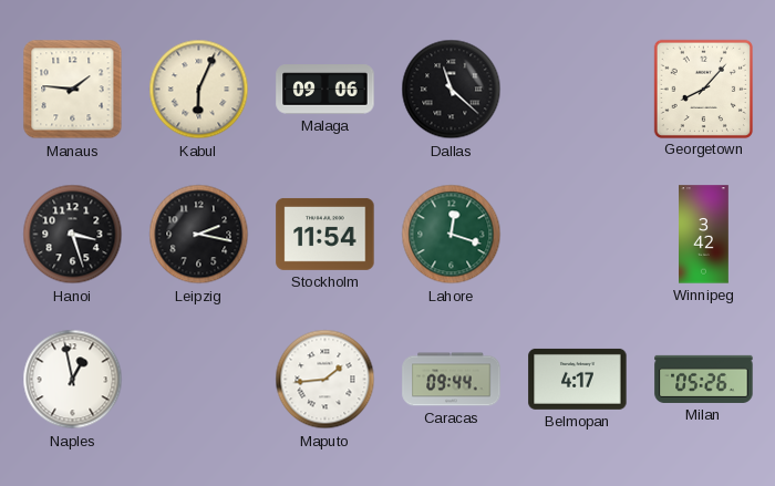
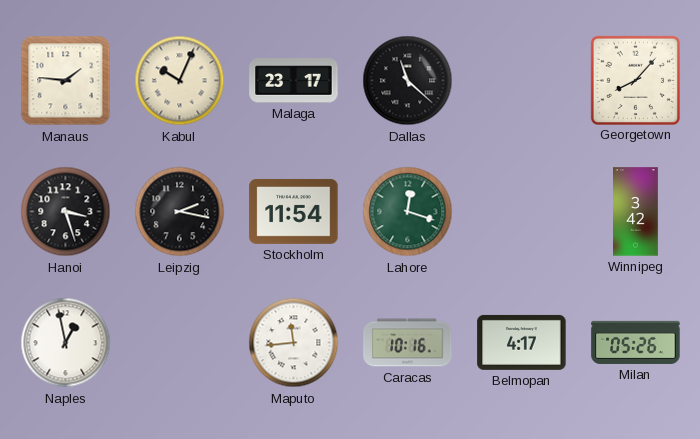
Kabul: 6:04 -> 10:04 (180, 81)
Malaga: 09:06 -> 23:17 (294, 81)
Maputo: 1:44 -> 11:44 (294, 343)
Caracas: 09:44 -> 10:16 (408, 343)
